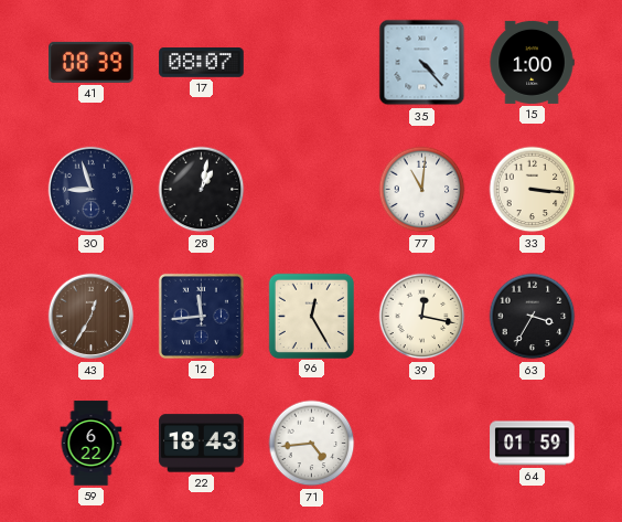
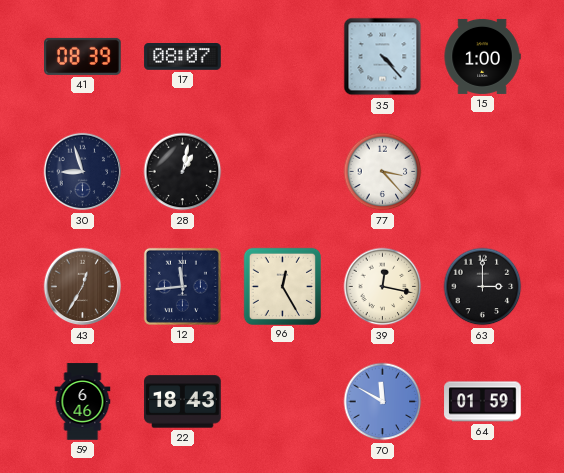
77: 11:01 -> 3:23 (383, 172)
33: 3:16 -> none (533, 190)
63: 3:35 -> 3:00 (483, 287)
59: 6:22 -> 6:46 (83, 402)
71: 4:44 -> none (312, 444)
70: none -> 11:50 (383, 402)
